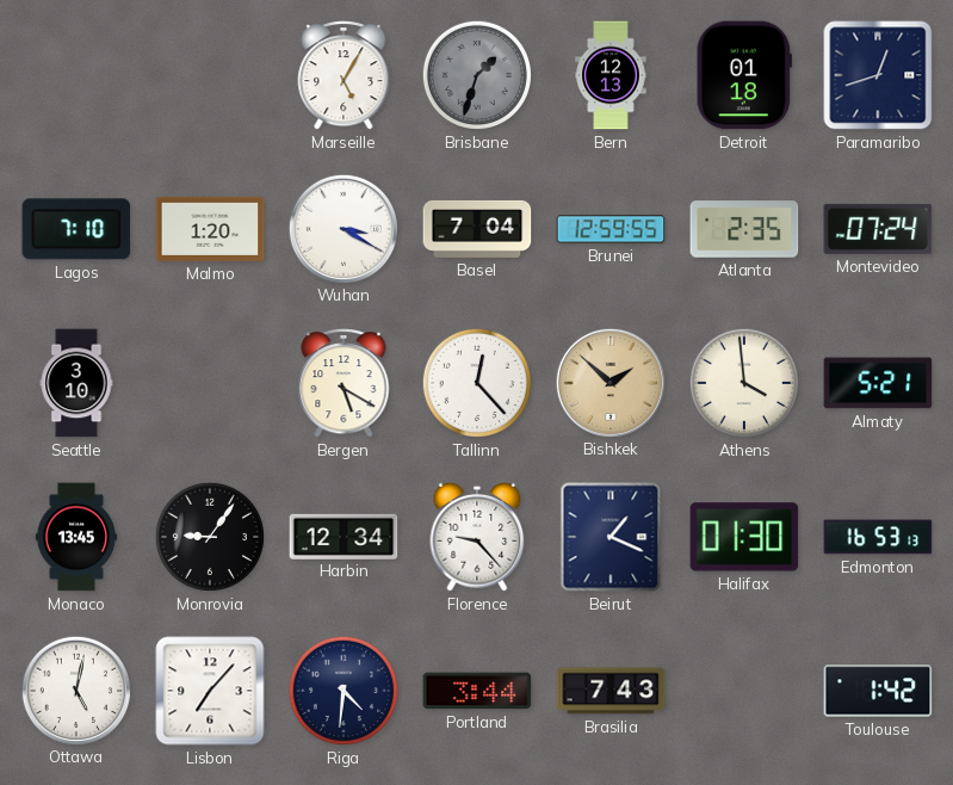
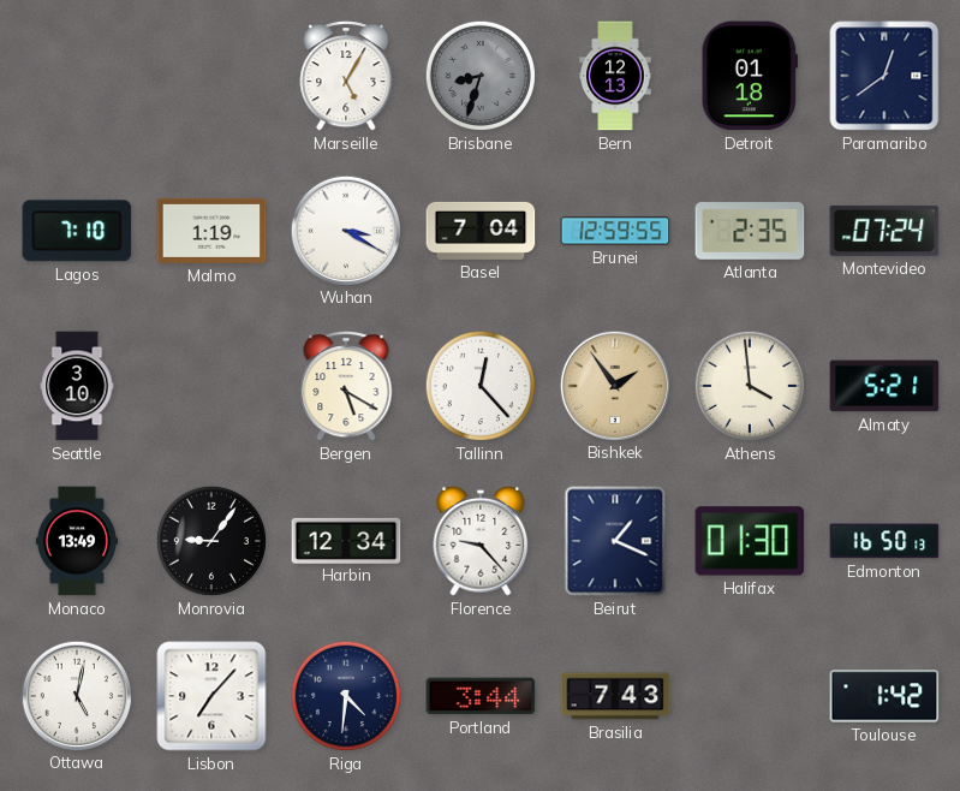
Brisbane: 1:33 -> 8:33 (481, 76)
Paramaribo: 12:42 -> 12:39 (884, 76)
Malmo: 1:20 -> 1:19 (211, 231)
Bishkek: 1:52 -> 1:54 (614, 385)
Monaco: 13:45 -> 13:49 (76, 541)
Edmonton: 16:53 -> 16:50 (884, 541)
